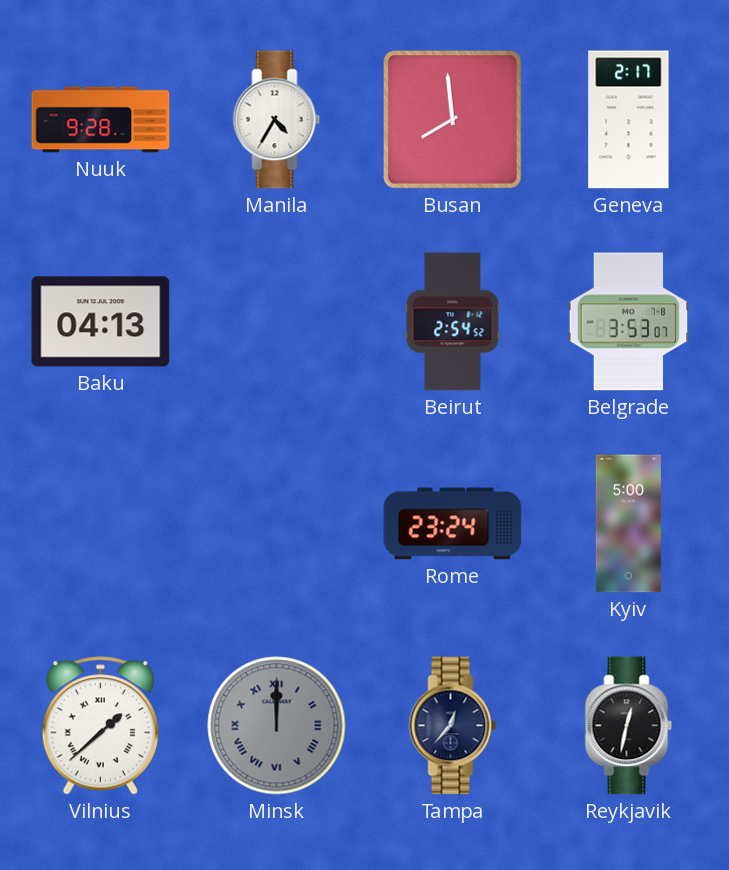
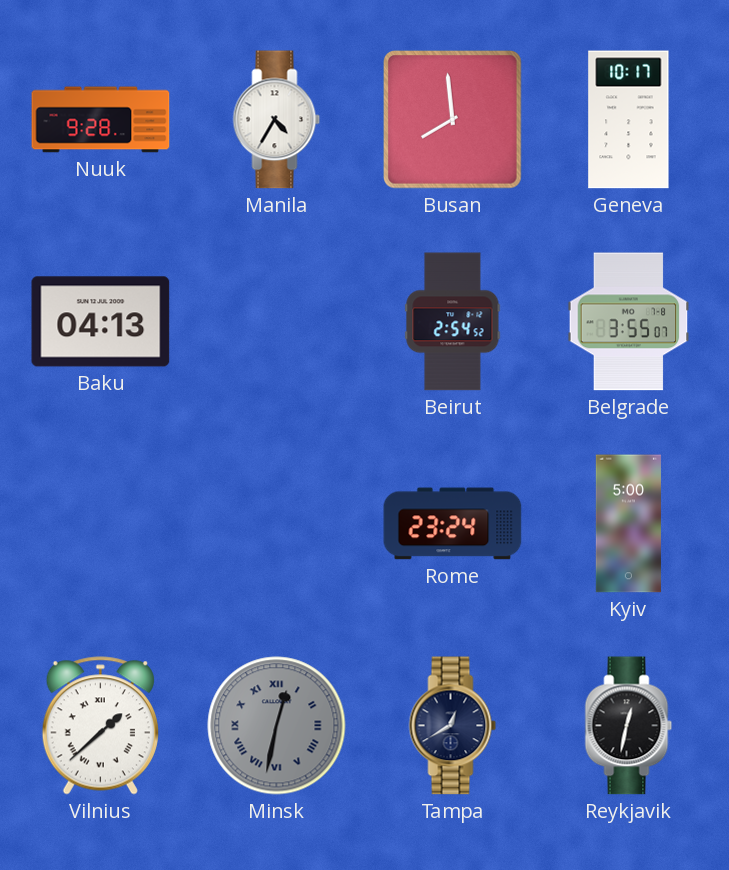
Geneva: 2:17 -> 10:17 (629, 120)
Belgrade: 3:53 -> 3:55 (629, 322)
Minsk: 12:00 -> 12:32 (277, 726)
Tampa: 12:37 -> 12:40 (453, 726)
